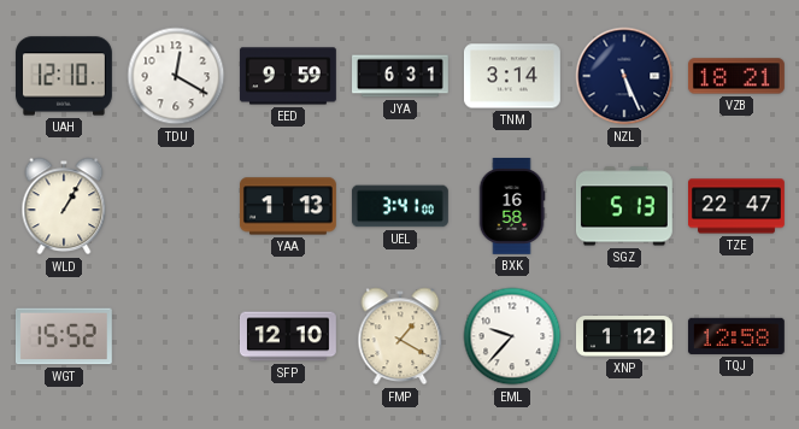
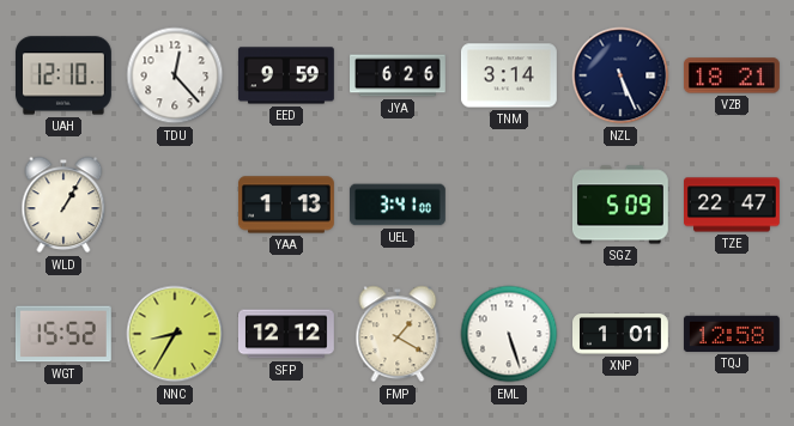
TDU: 12:20 -> 12:23 (175, 75)
JYA: 6:31 -> 6:26 (399, 75)
BXK: 16:58 -> none (512, 207)
SGZ: 5:13 -> 5:09 (620, 205)
NNC: none -> 8:35 (175, 334)
SFP: 12:10 -> 12:12 (286, 334)
EML: 9:37 -> 5:27 (509, 334)
XNP: 1:12 -> 1:01 (622, 335)
